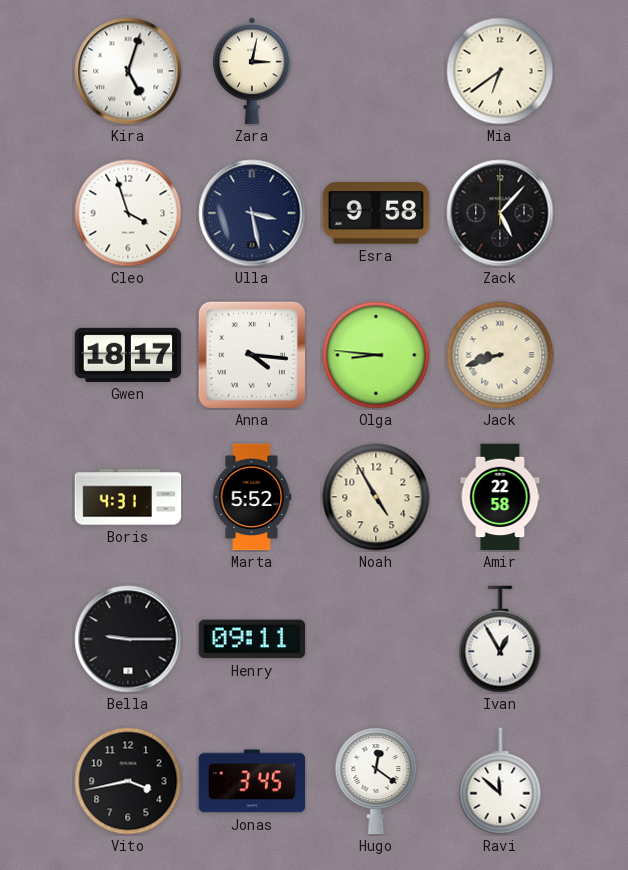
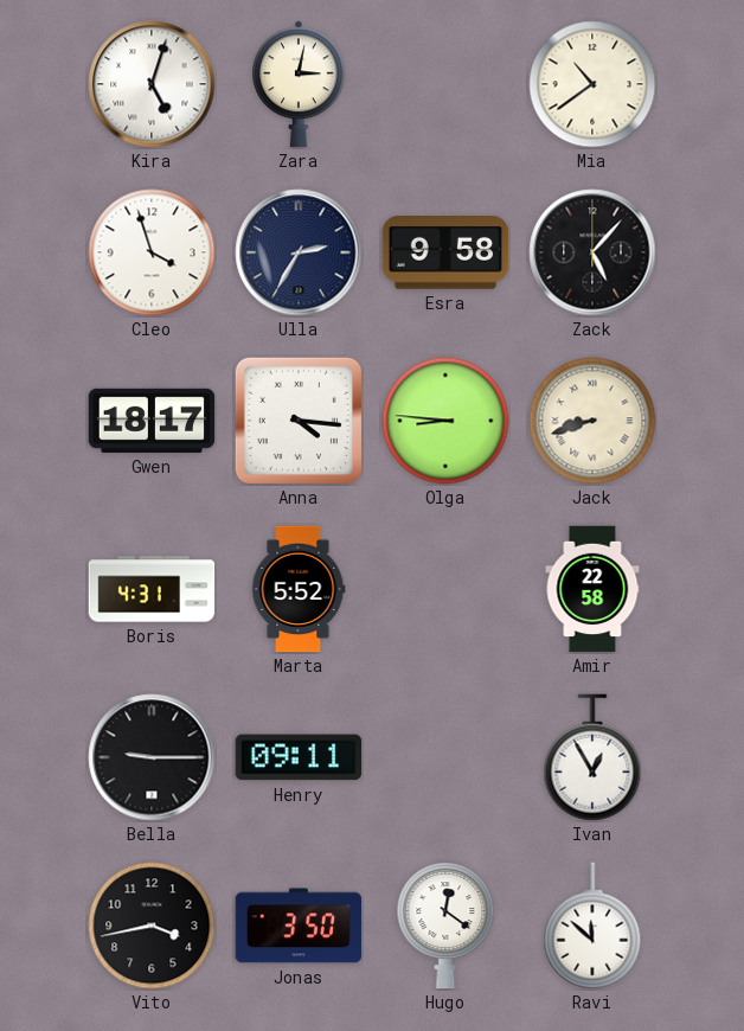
Mia: 6:39 -> 10:39 (592, 84)
Ulla: 3:28 -> 2:35 (299, 252)
Noah: 4:55 -> none (376, 497)
Jonas: 3:45 -> 3:50 (299, 926)
